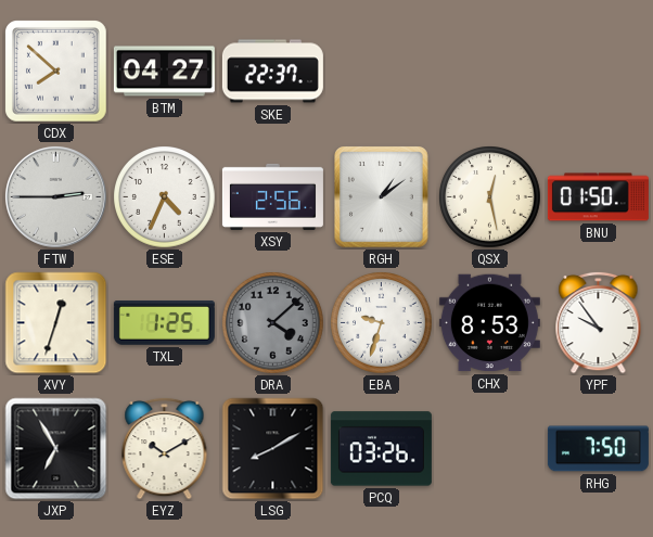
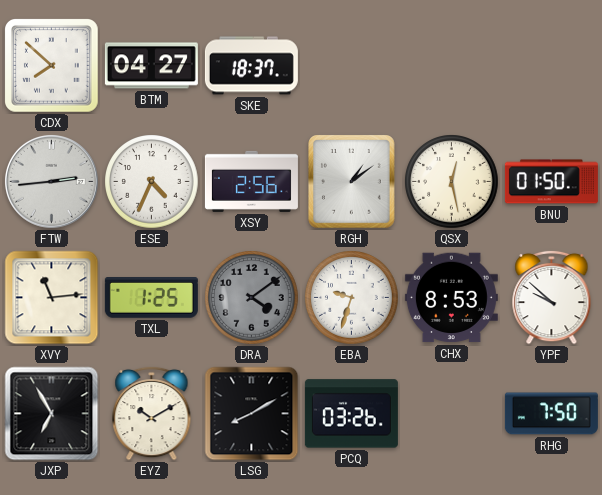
SKE: 22:37 -> 18:37 (251, 66)
FTW: 2:45 -> 2:44 (51, 181)
XVY: 12:33 -> 11:14 (52, 298)
DRA: 4:08 -> 4:09 (252, 298)
YPF: 9:54 -> 9:52 (552, 297)
